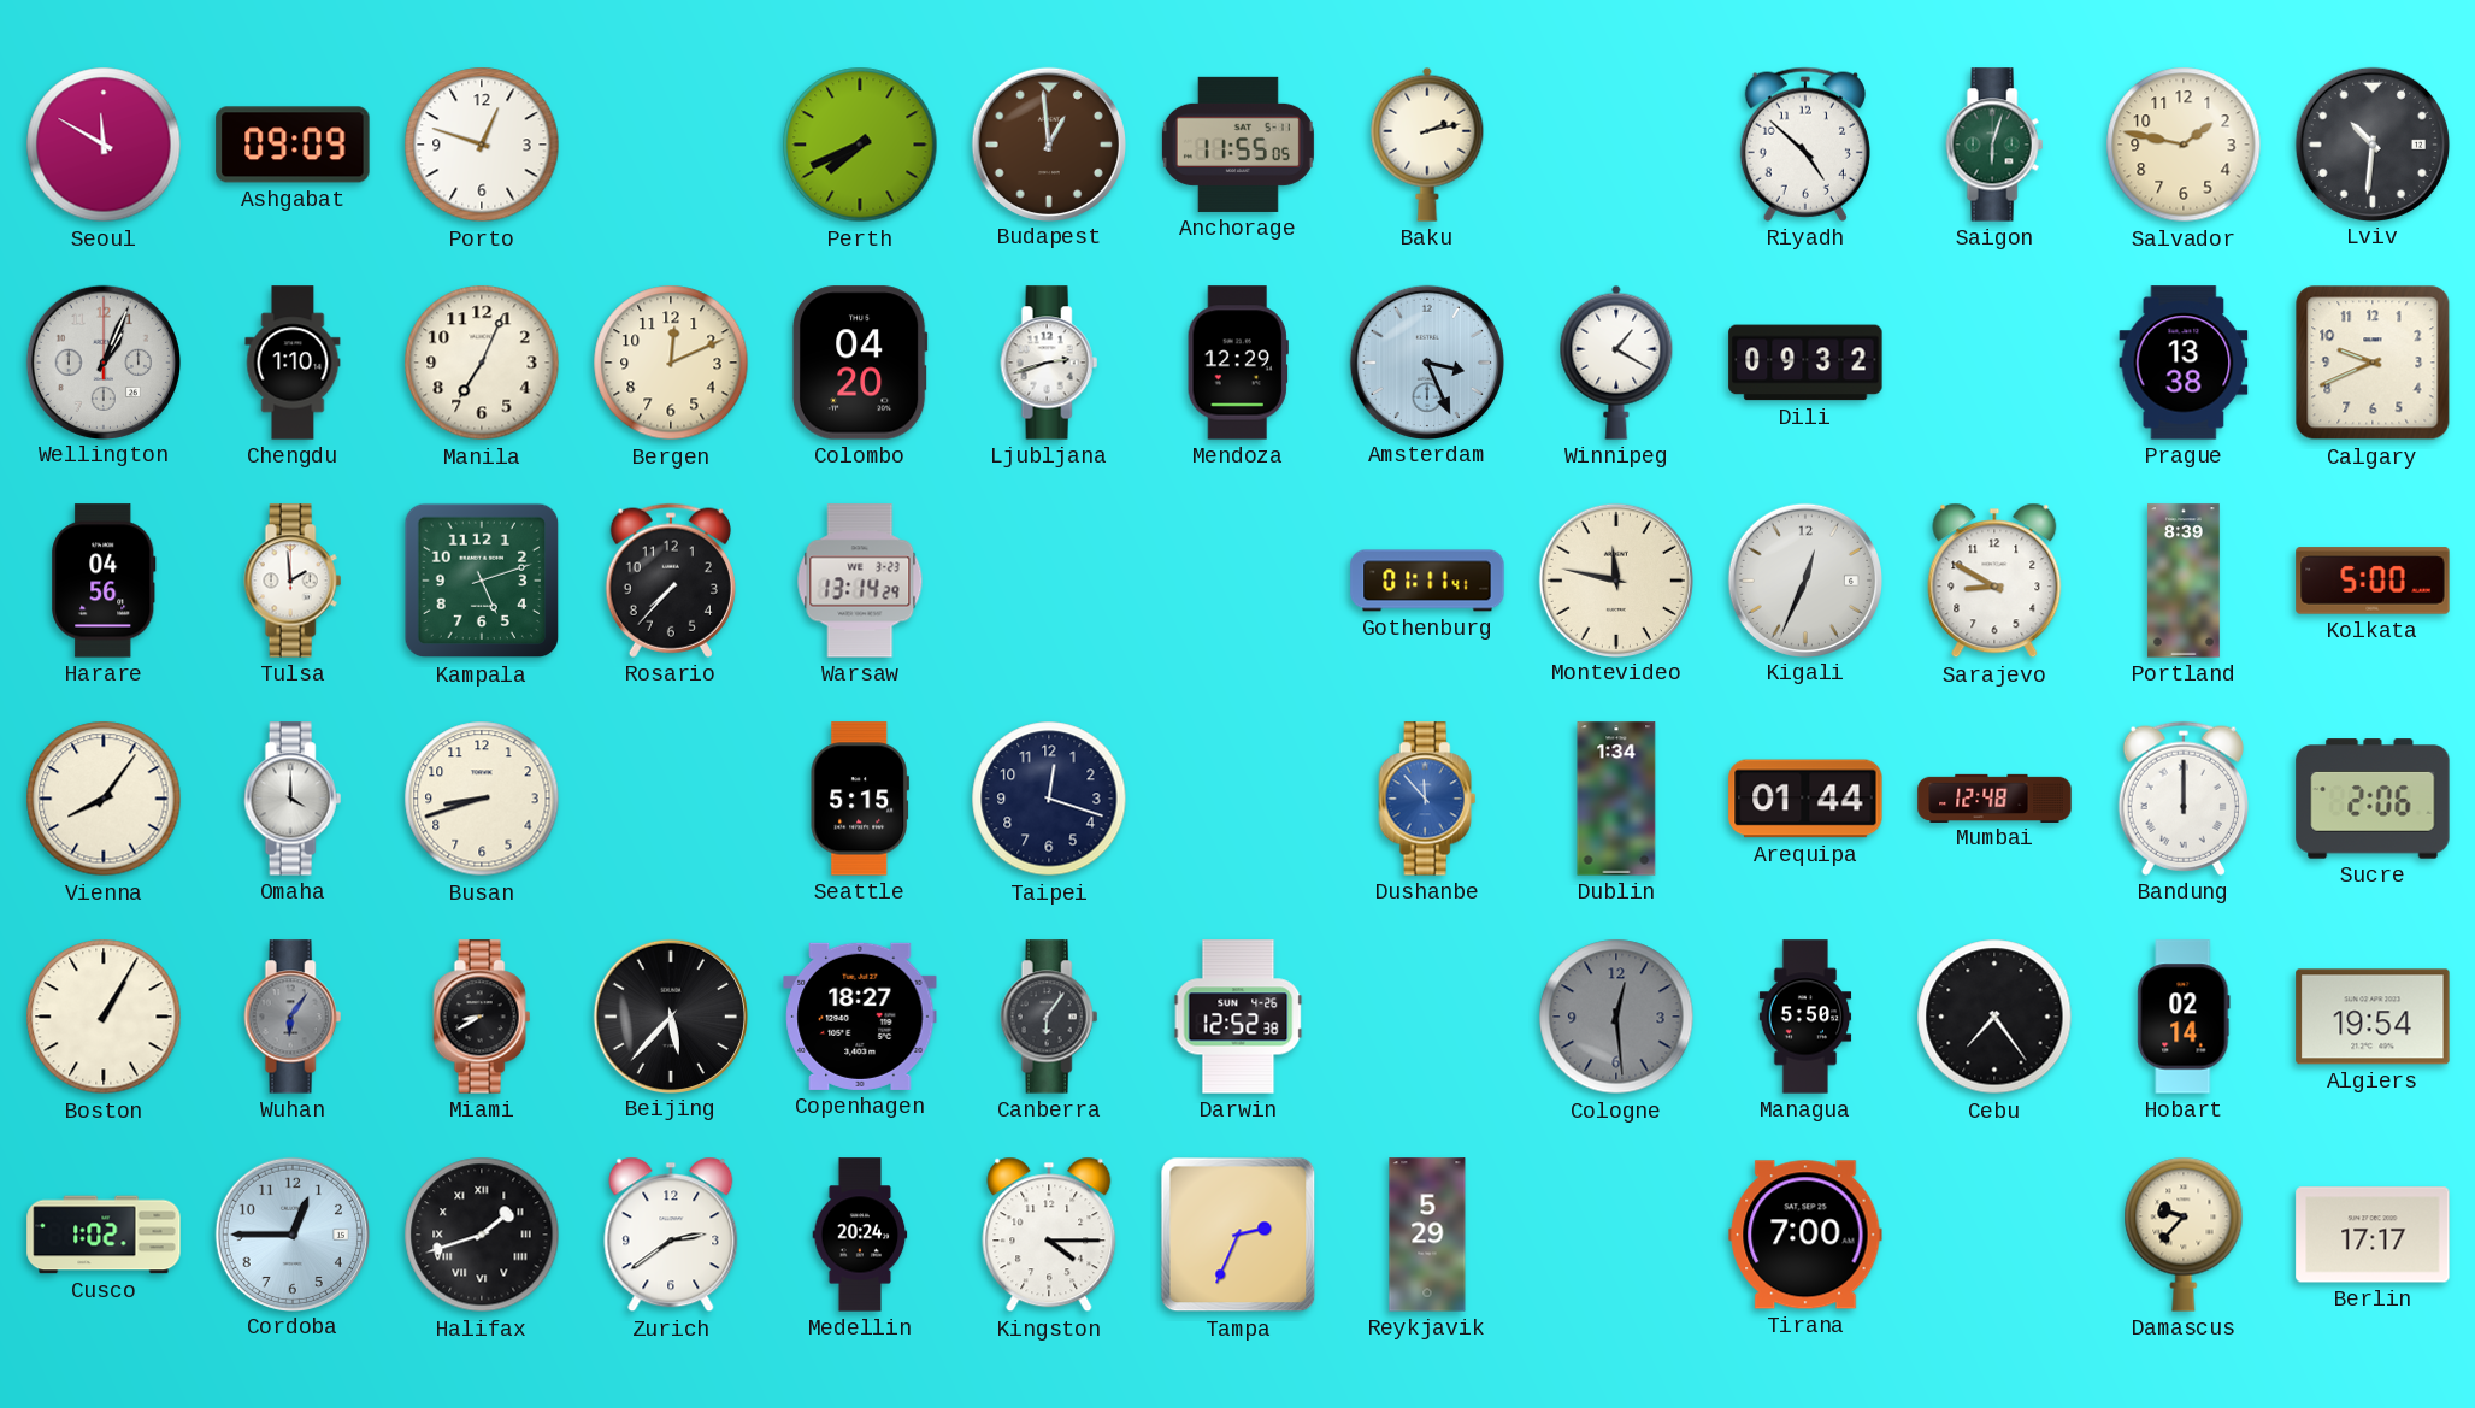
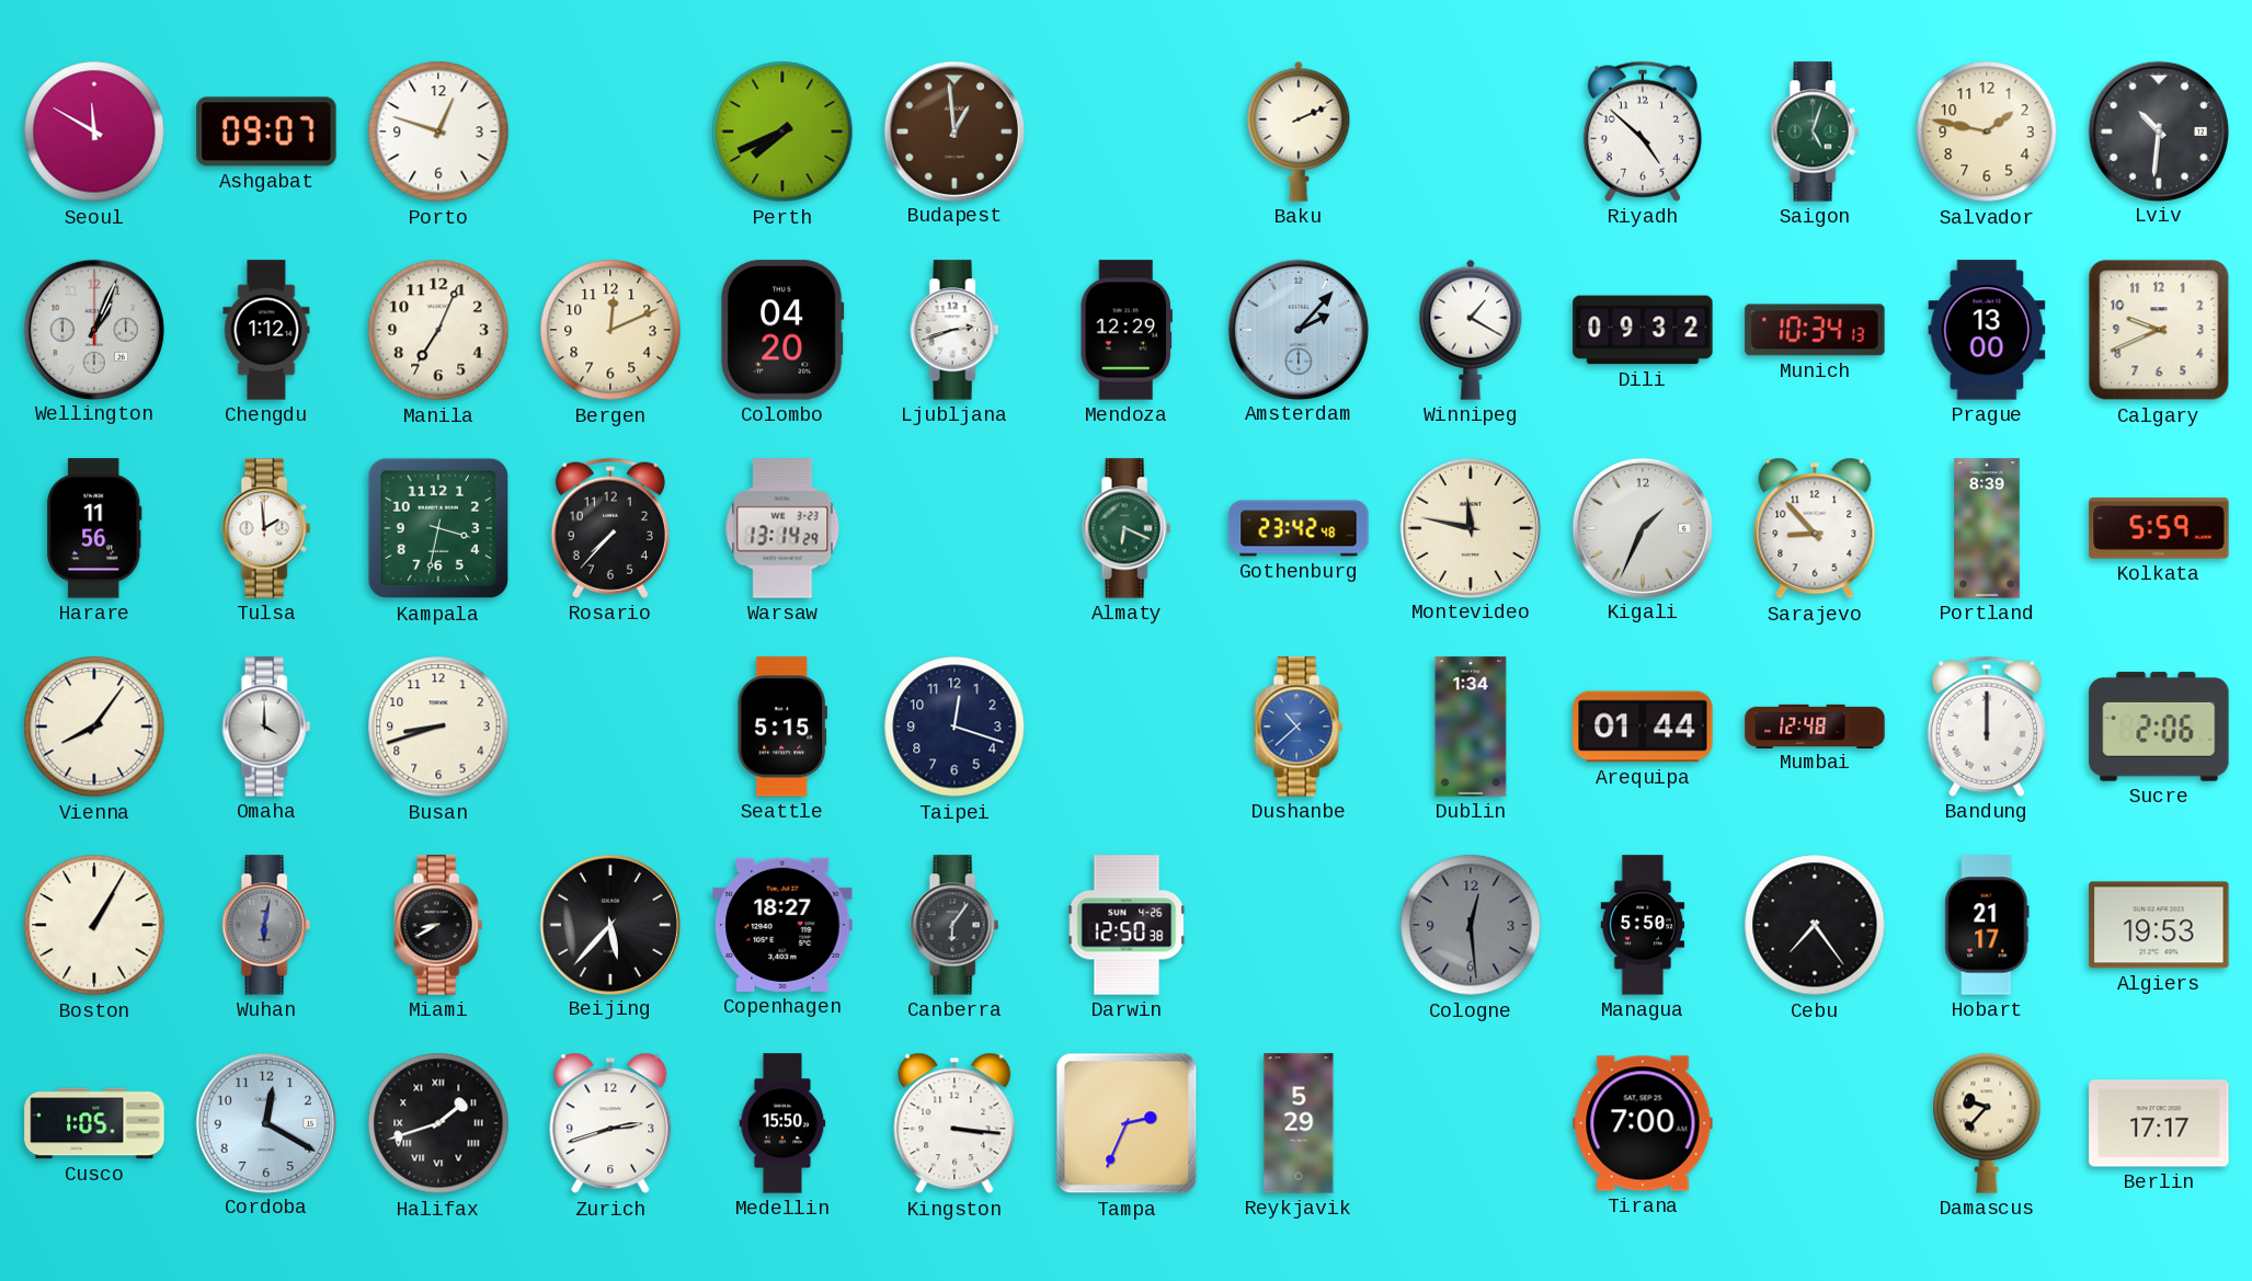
Ashgabat: 09:09 -> 09:07 (266, 131)
Anchorage: 11:55 -> none (1238, 145)
Baku: 2:13 -> 2:11 (1299, 131)
Saigon: 6:03 -> 5:03 (1815, 131)
Chengdu: 1:10 -> 1:12 (266, 330)
Amsterdam: 3:26 -> 2:07 (1298, 329)
Munich: none -> 10:34 (1815, 330)
Prague: 13:38 -> 13:00 (1987, 330)
Harare: 04:56 -> 11:56 (94, 528)
Kampala: 5:12 -> 3:32 (438, 528)
Almaty: none -> 6:19 (1127, 528)
Gothenburg: 01:11 -> 23:42 (1299, 528)
Kigali: 12:34 -> 1:34 (1642, 527)
Sarajevo: 8:50 -> 8:53 (1815, 528)
Kolkata: 5:00 -> 5:59 (2159, 528)
Dushanbe: 11:53 -> 10:38 (1299, 727)
Wuhan: 6:06 -> 6:02 (266, 925)
Darwin: 12:52 -> 12:50 (1127, 925)
Hobart: 02:14 -> 21:17 (1987, 925)
Algiers: 19:54 -> 19:53 (2159, 925)
Cusco: 1:02 -> 1:05 (94, 1123)
Cordoba: 12:45 -> 12:20 (265, 1122)
Zurich: 2:39 -> 2:42 (610, 1123)
Medellin: 20:24 -> 15:50 (782, 1123)
Kingston: 4:15 -> 3:16 (954, 1123)
